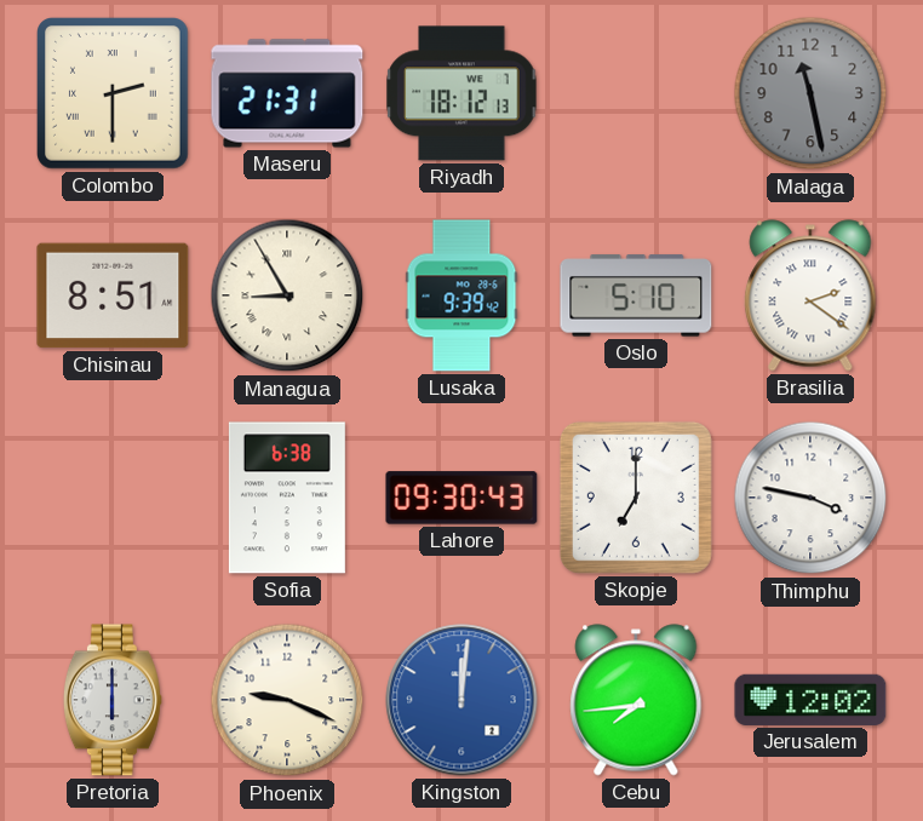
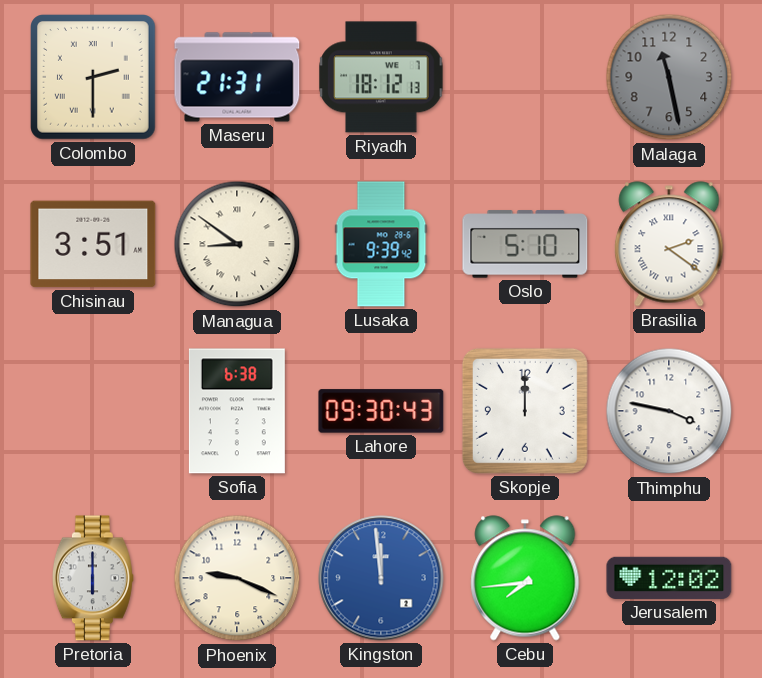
Chisinau: 8:51 -> 3:51 (93, 244)
Managua: 8:55 -> 8:51 (237, 244)
Skopje: 7:00 -> 12:00 (525, 411)
Kingston: 12:01 -> 11:59 (381, 578)
